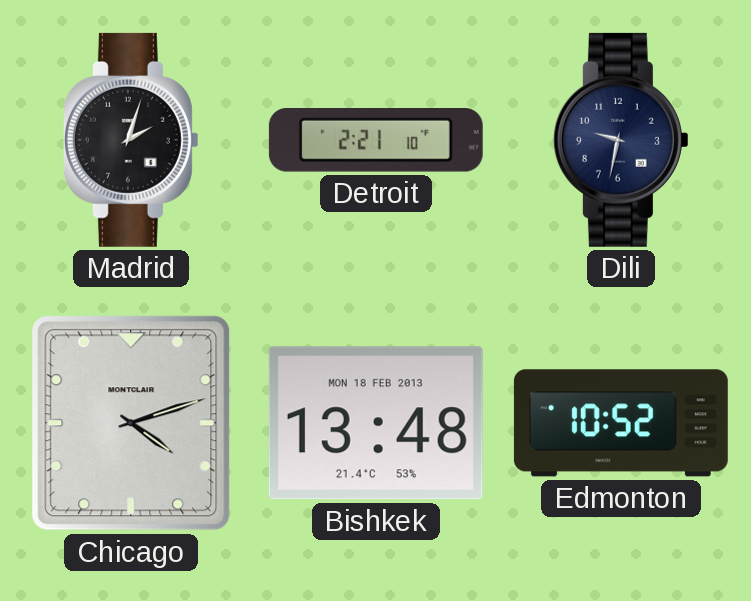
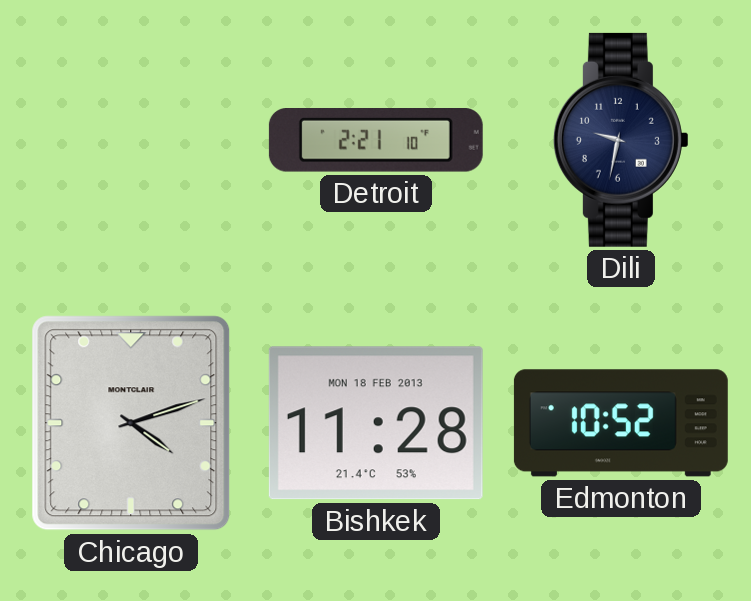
Madrid: 2:03 -> none (131, 140)
Bishkek: 13:48 -> 11:28 (376, 423)
